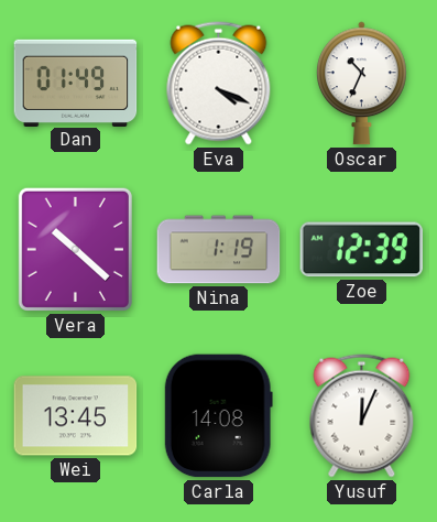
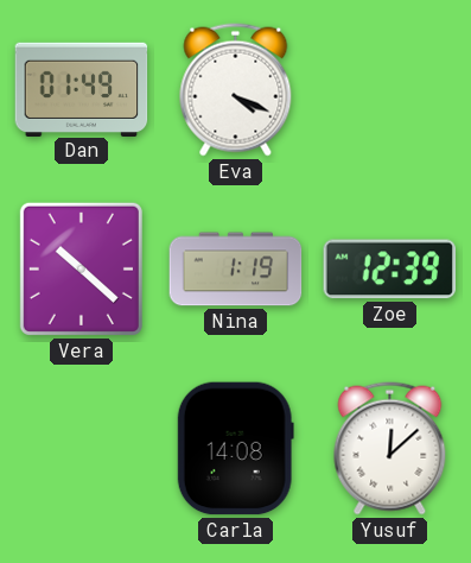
Oscar: 10:34 -> none (362, 84)
Wei: 13:45 -> none (76, 416)
Yusuf: 12:04 -> 12:08 (390, 449)
